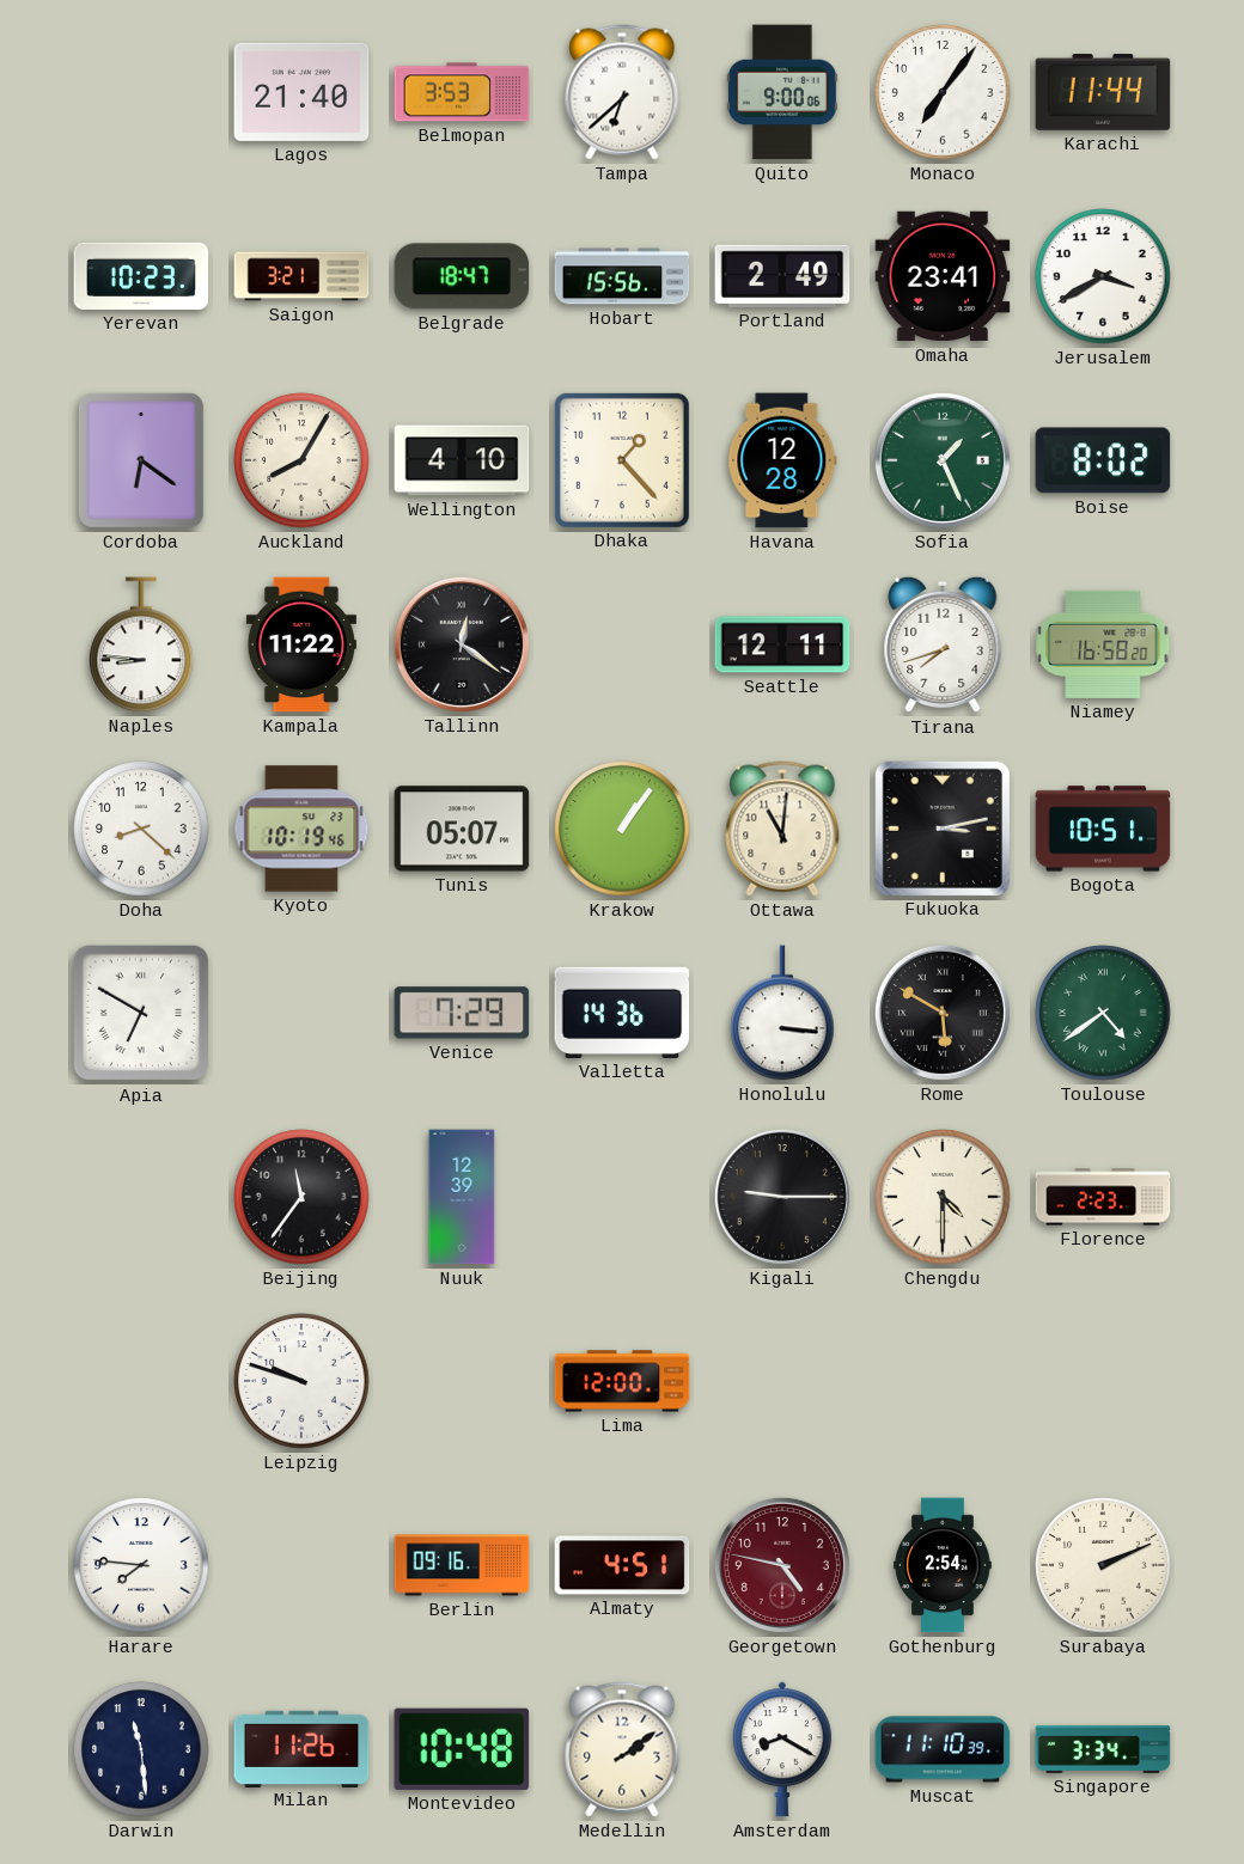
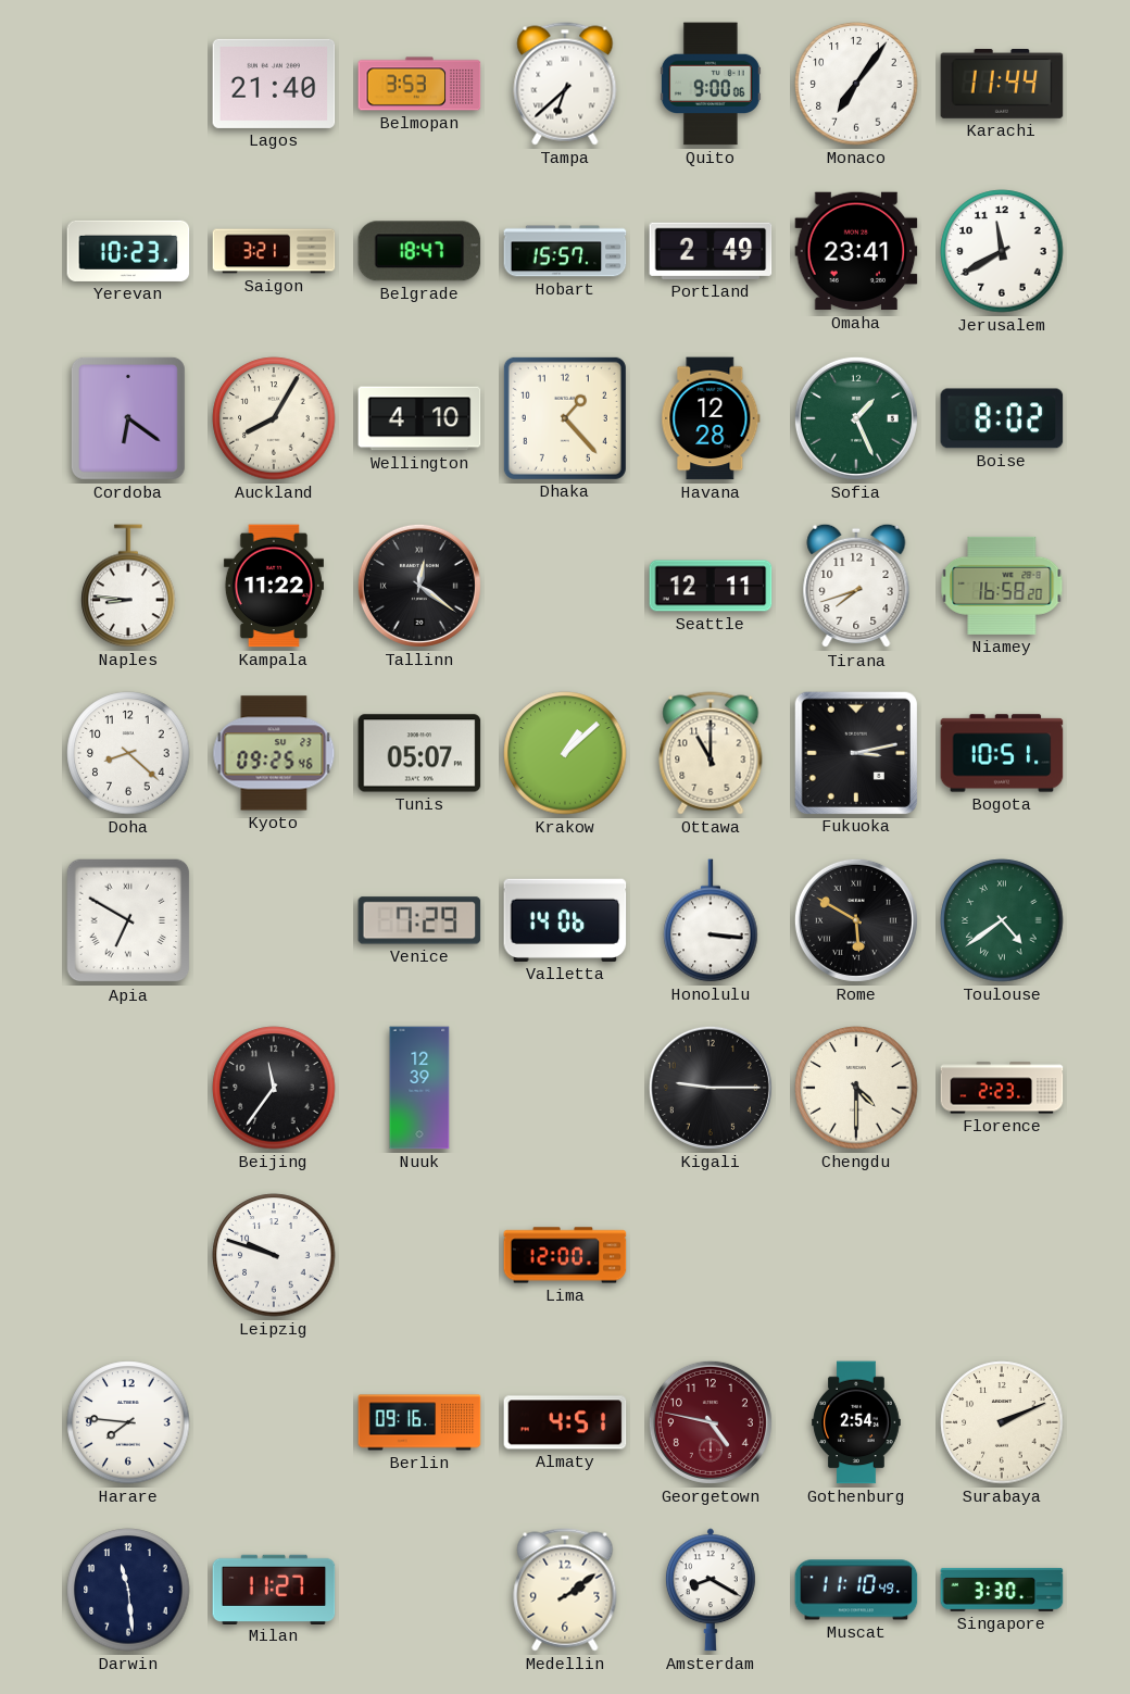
Hobart: 15:56 -> 15:57 (565, 251)
Jerusalem: 3:40 -> 11:40 (1002, 251)
Kyoto: 10:19 -> 09:25 (274, 753)
Krakow: 1:06 -> 1:08 (565, 753)
Ottawa: 11:01 -> 11:00 (711, 753)
Valletta: 14:36 -> 14:06 (565, 920)
Milan: 11:26 -> 11:27 (274, 1589)
Montevideo: 10:48 -> none (462, 1749)
Muscat: 11:10:39 -> 11:10:49 (856, 1590)
Singapore: 3:34 -> 3:30 (1002, 1590)
